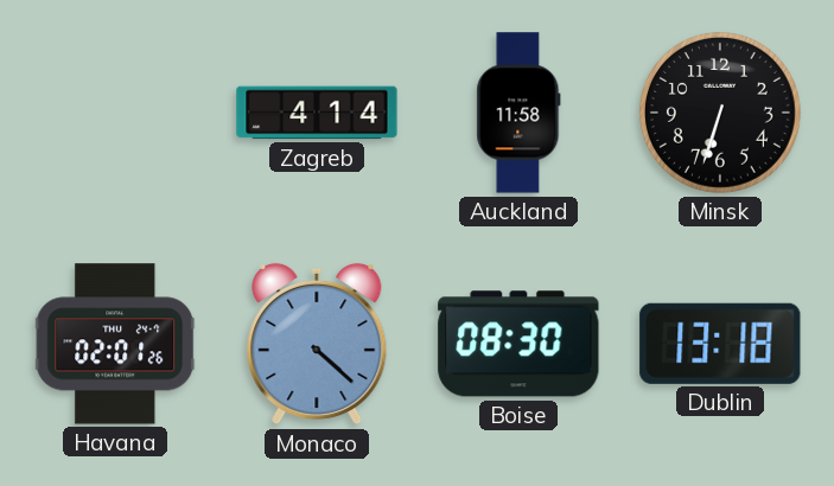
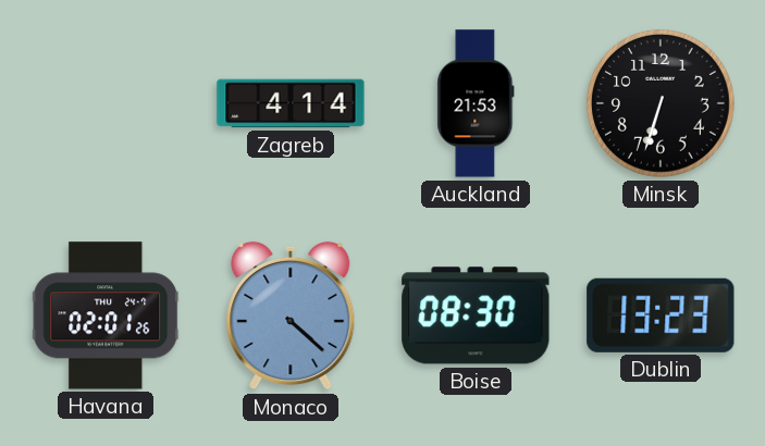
Auckland: 11:58 -> 21:53 (476, 103)
Dublin: 13:18 -> 13:23 (661, 315)
